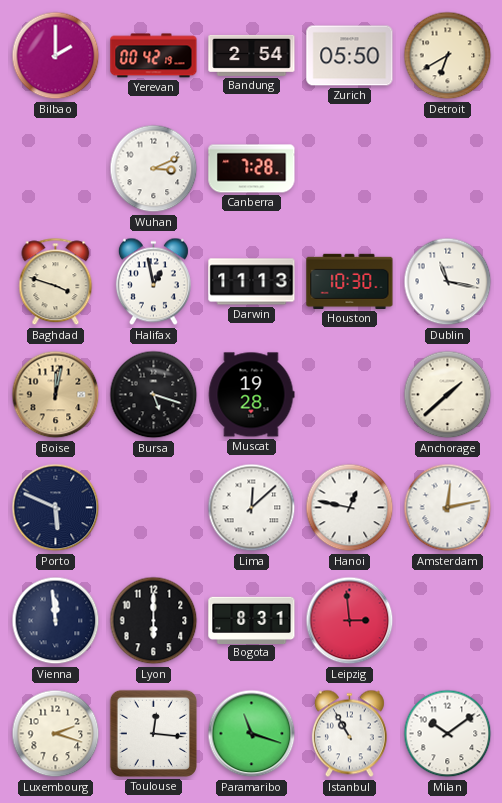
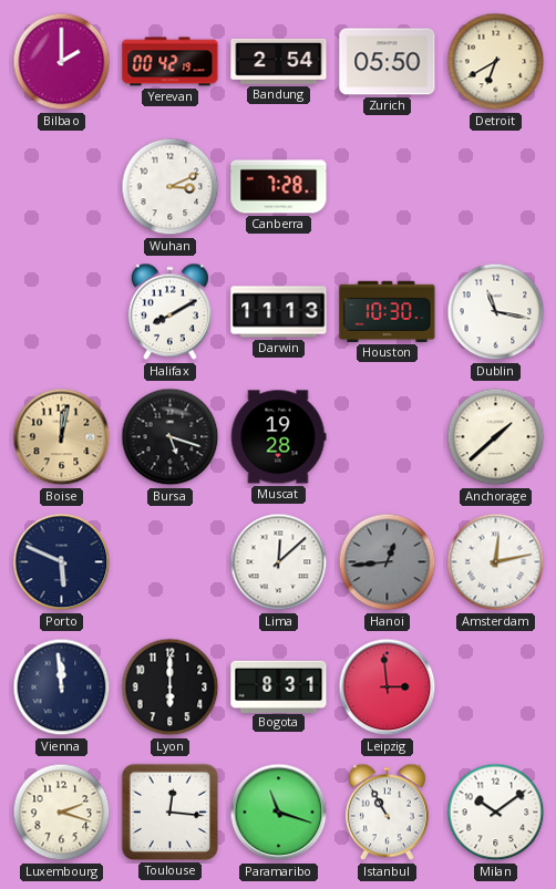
Baghdad: 3:48 -> none (56, 282)
Halifax: 12:58 -> 8:10 (169, 312)
Hanoi: 12:47 -> 12:44 (388, 562)
Hanoi dial: white -> grey (388, 562)
